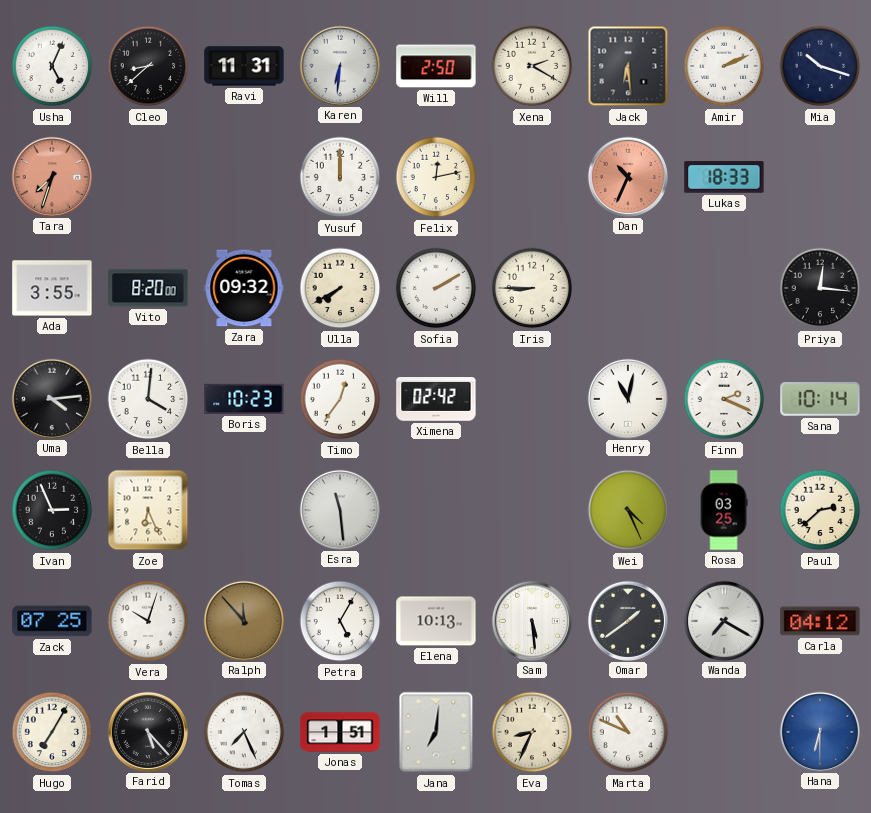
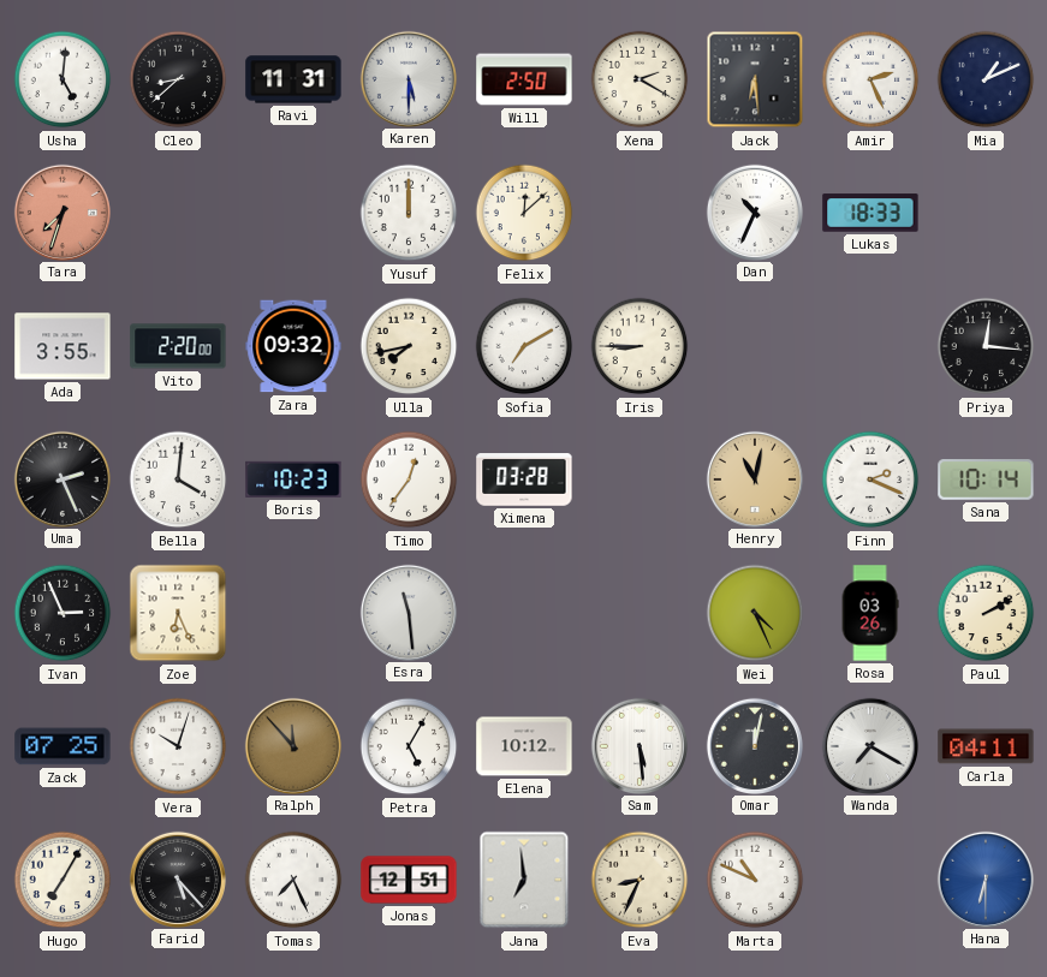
Usha: 5:04 -> 5:01 (63, 79)
Karen: 6:31 -> 5:30 (408, 78)
Amir: 2:11 -> 2:26 (870, 79)
Mia: 10:18 -> 1:11 (986, 79)
Felix: 12:13 -> 12:08 (524, 213)
Dan dial: salmon -> white (754, 212)
Vito: 8:20 -> 2:20 (178, 346)
Ulla: 7:40 -> 7:43 (409, 346)
Sofia: 2:10 -> 7:10 (524, 346)
Uma: 4:14 -> 2:26 (61, 478)
Ximena: 02:42 -> 03:28 (524, 479)
Henry dial: white -> champagne (754, 478)
Rosa: 03:25 -> 03:26 (870, 613)
Paul: 2:38 -> 2:10 (986, 613)
Elena: 10:13 -> 10:12 (524, 746)
Omar: 1:39 -> 12:02 (754, 745)
Carla: 04:12 -> 04:11 (986, 746)
Jonas: 1:51 -> 12:51 (409, 880)
Jana: 7:01 -> 6:59 (524, 880)
